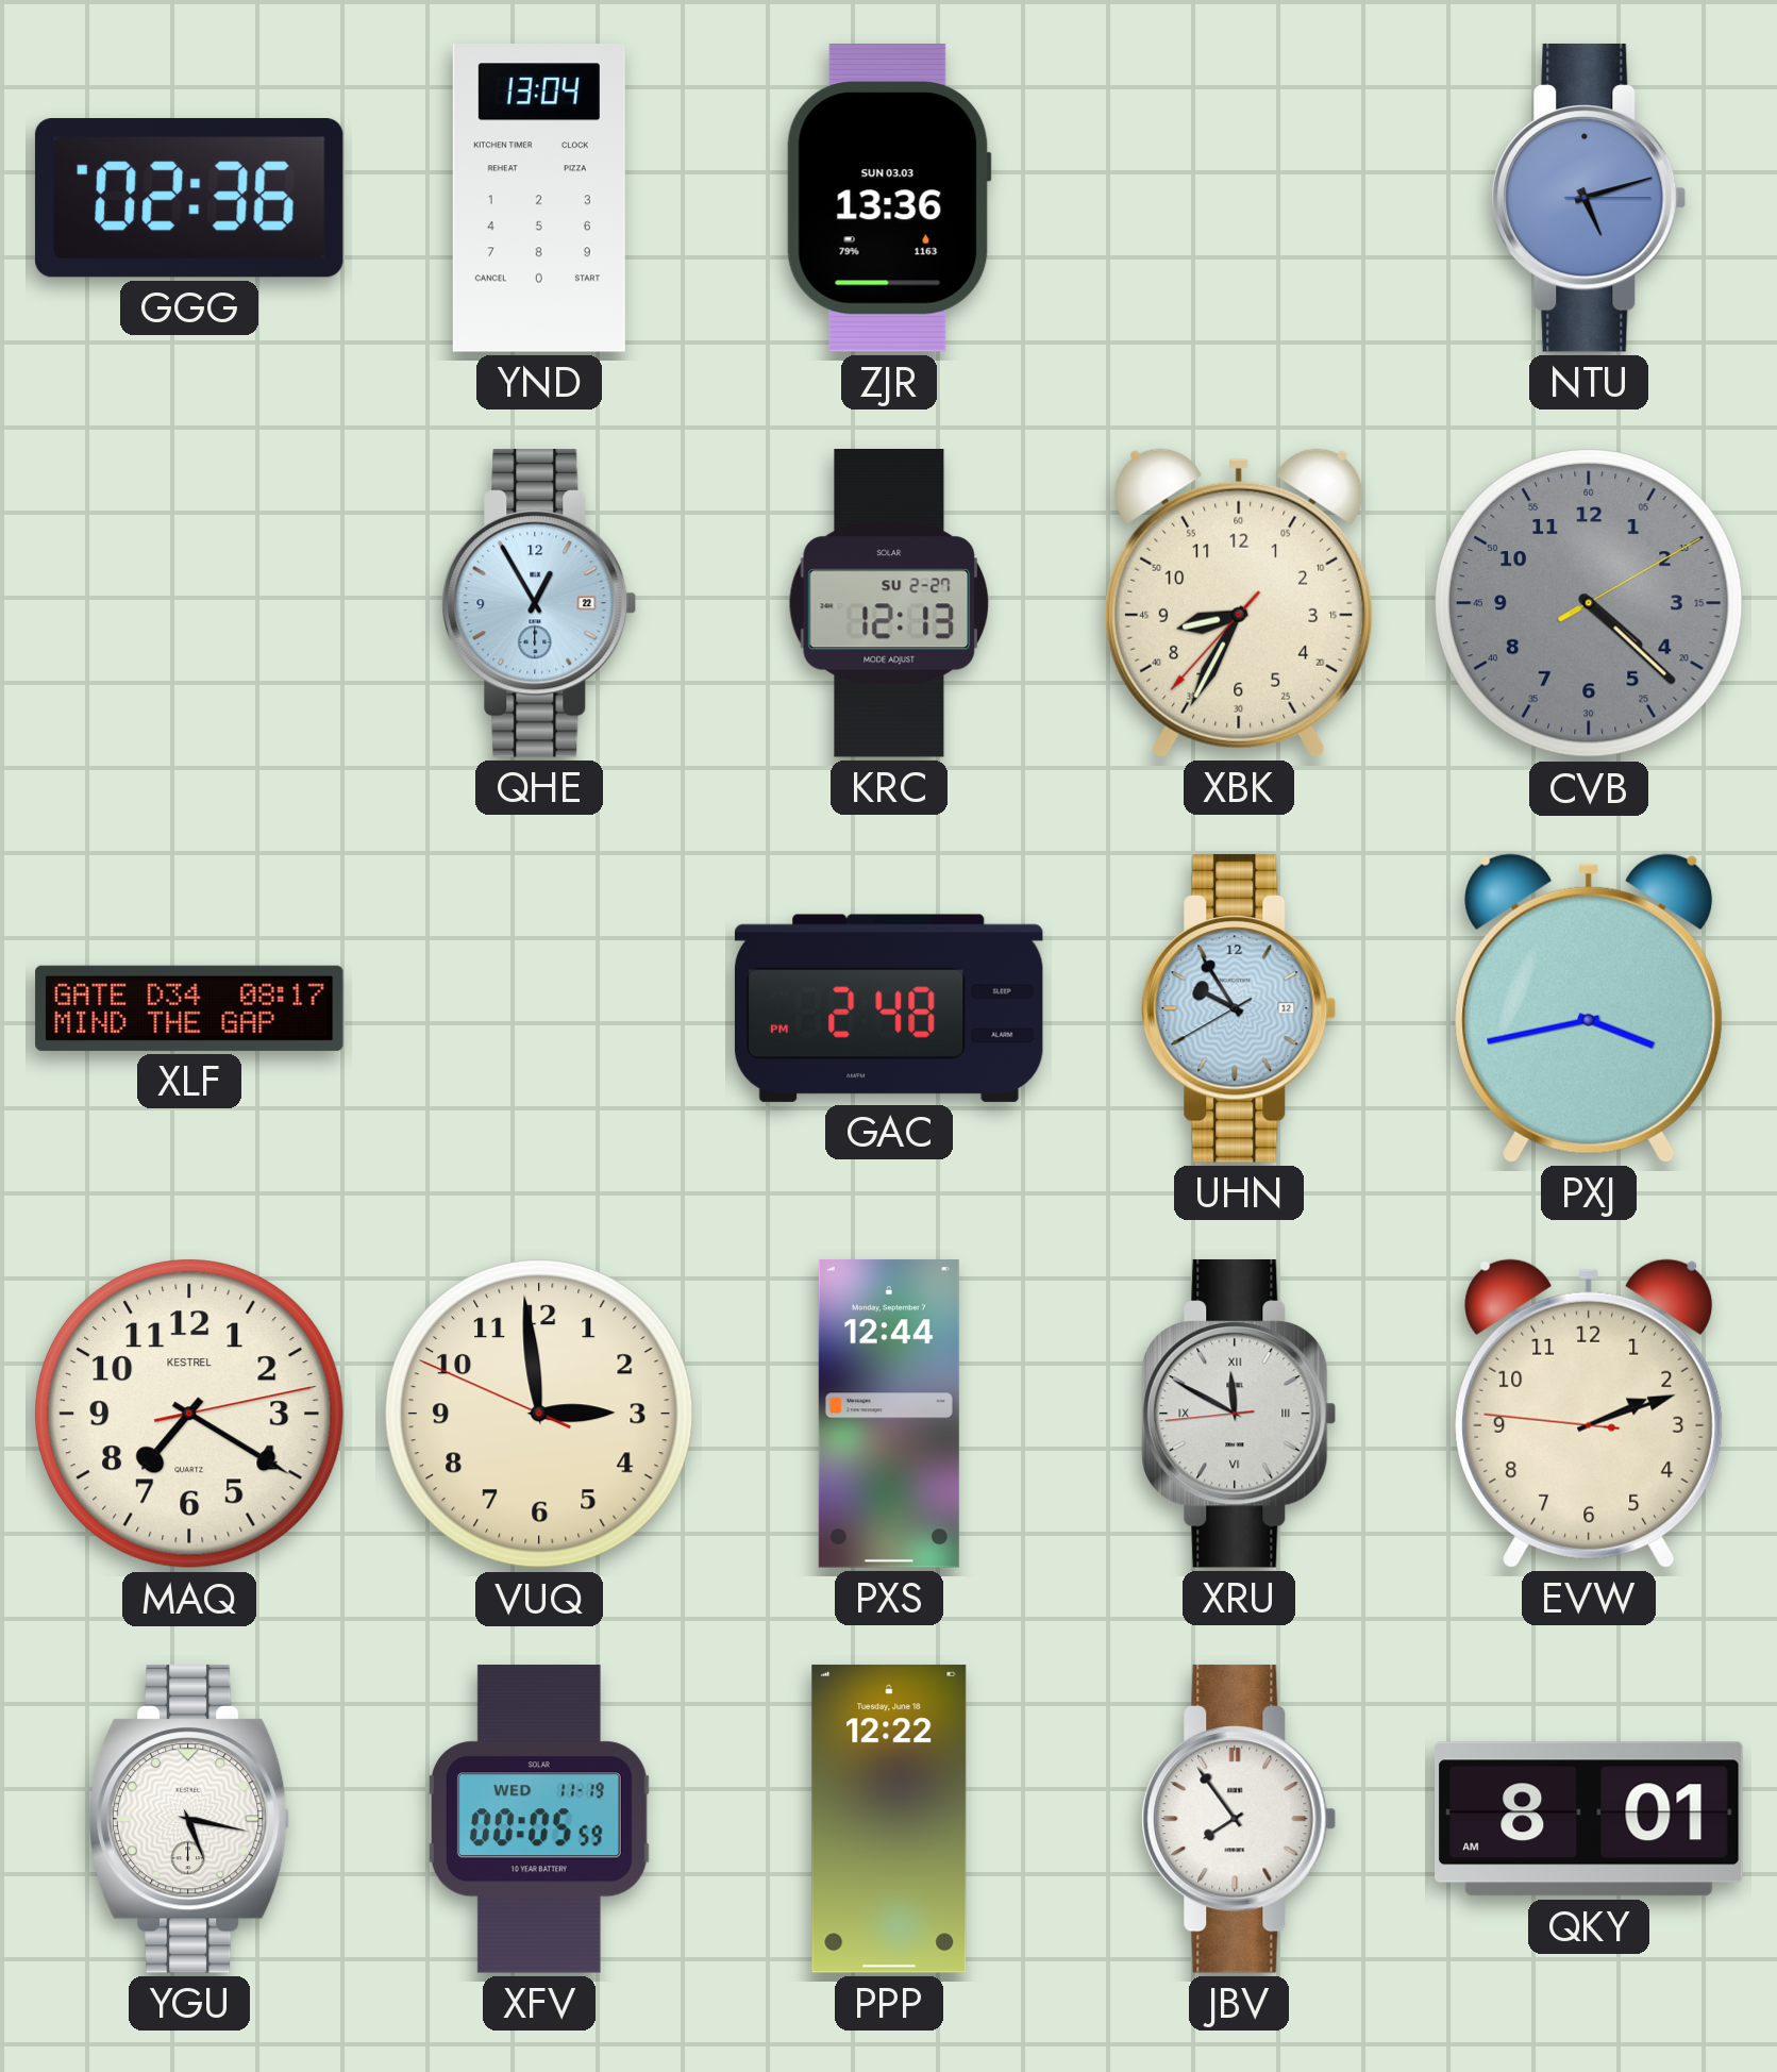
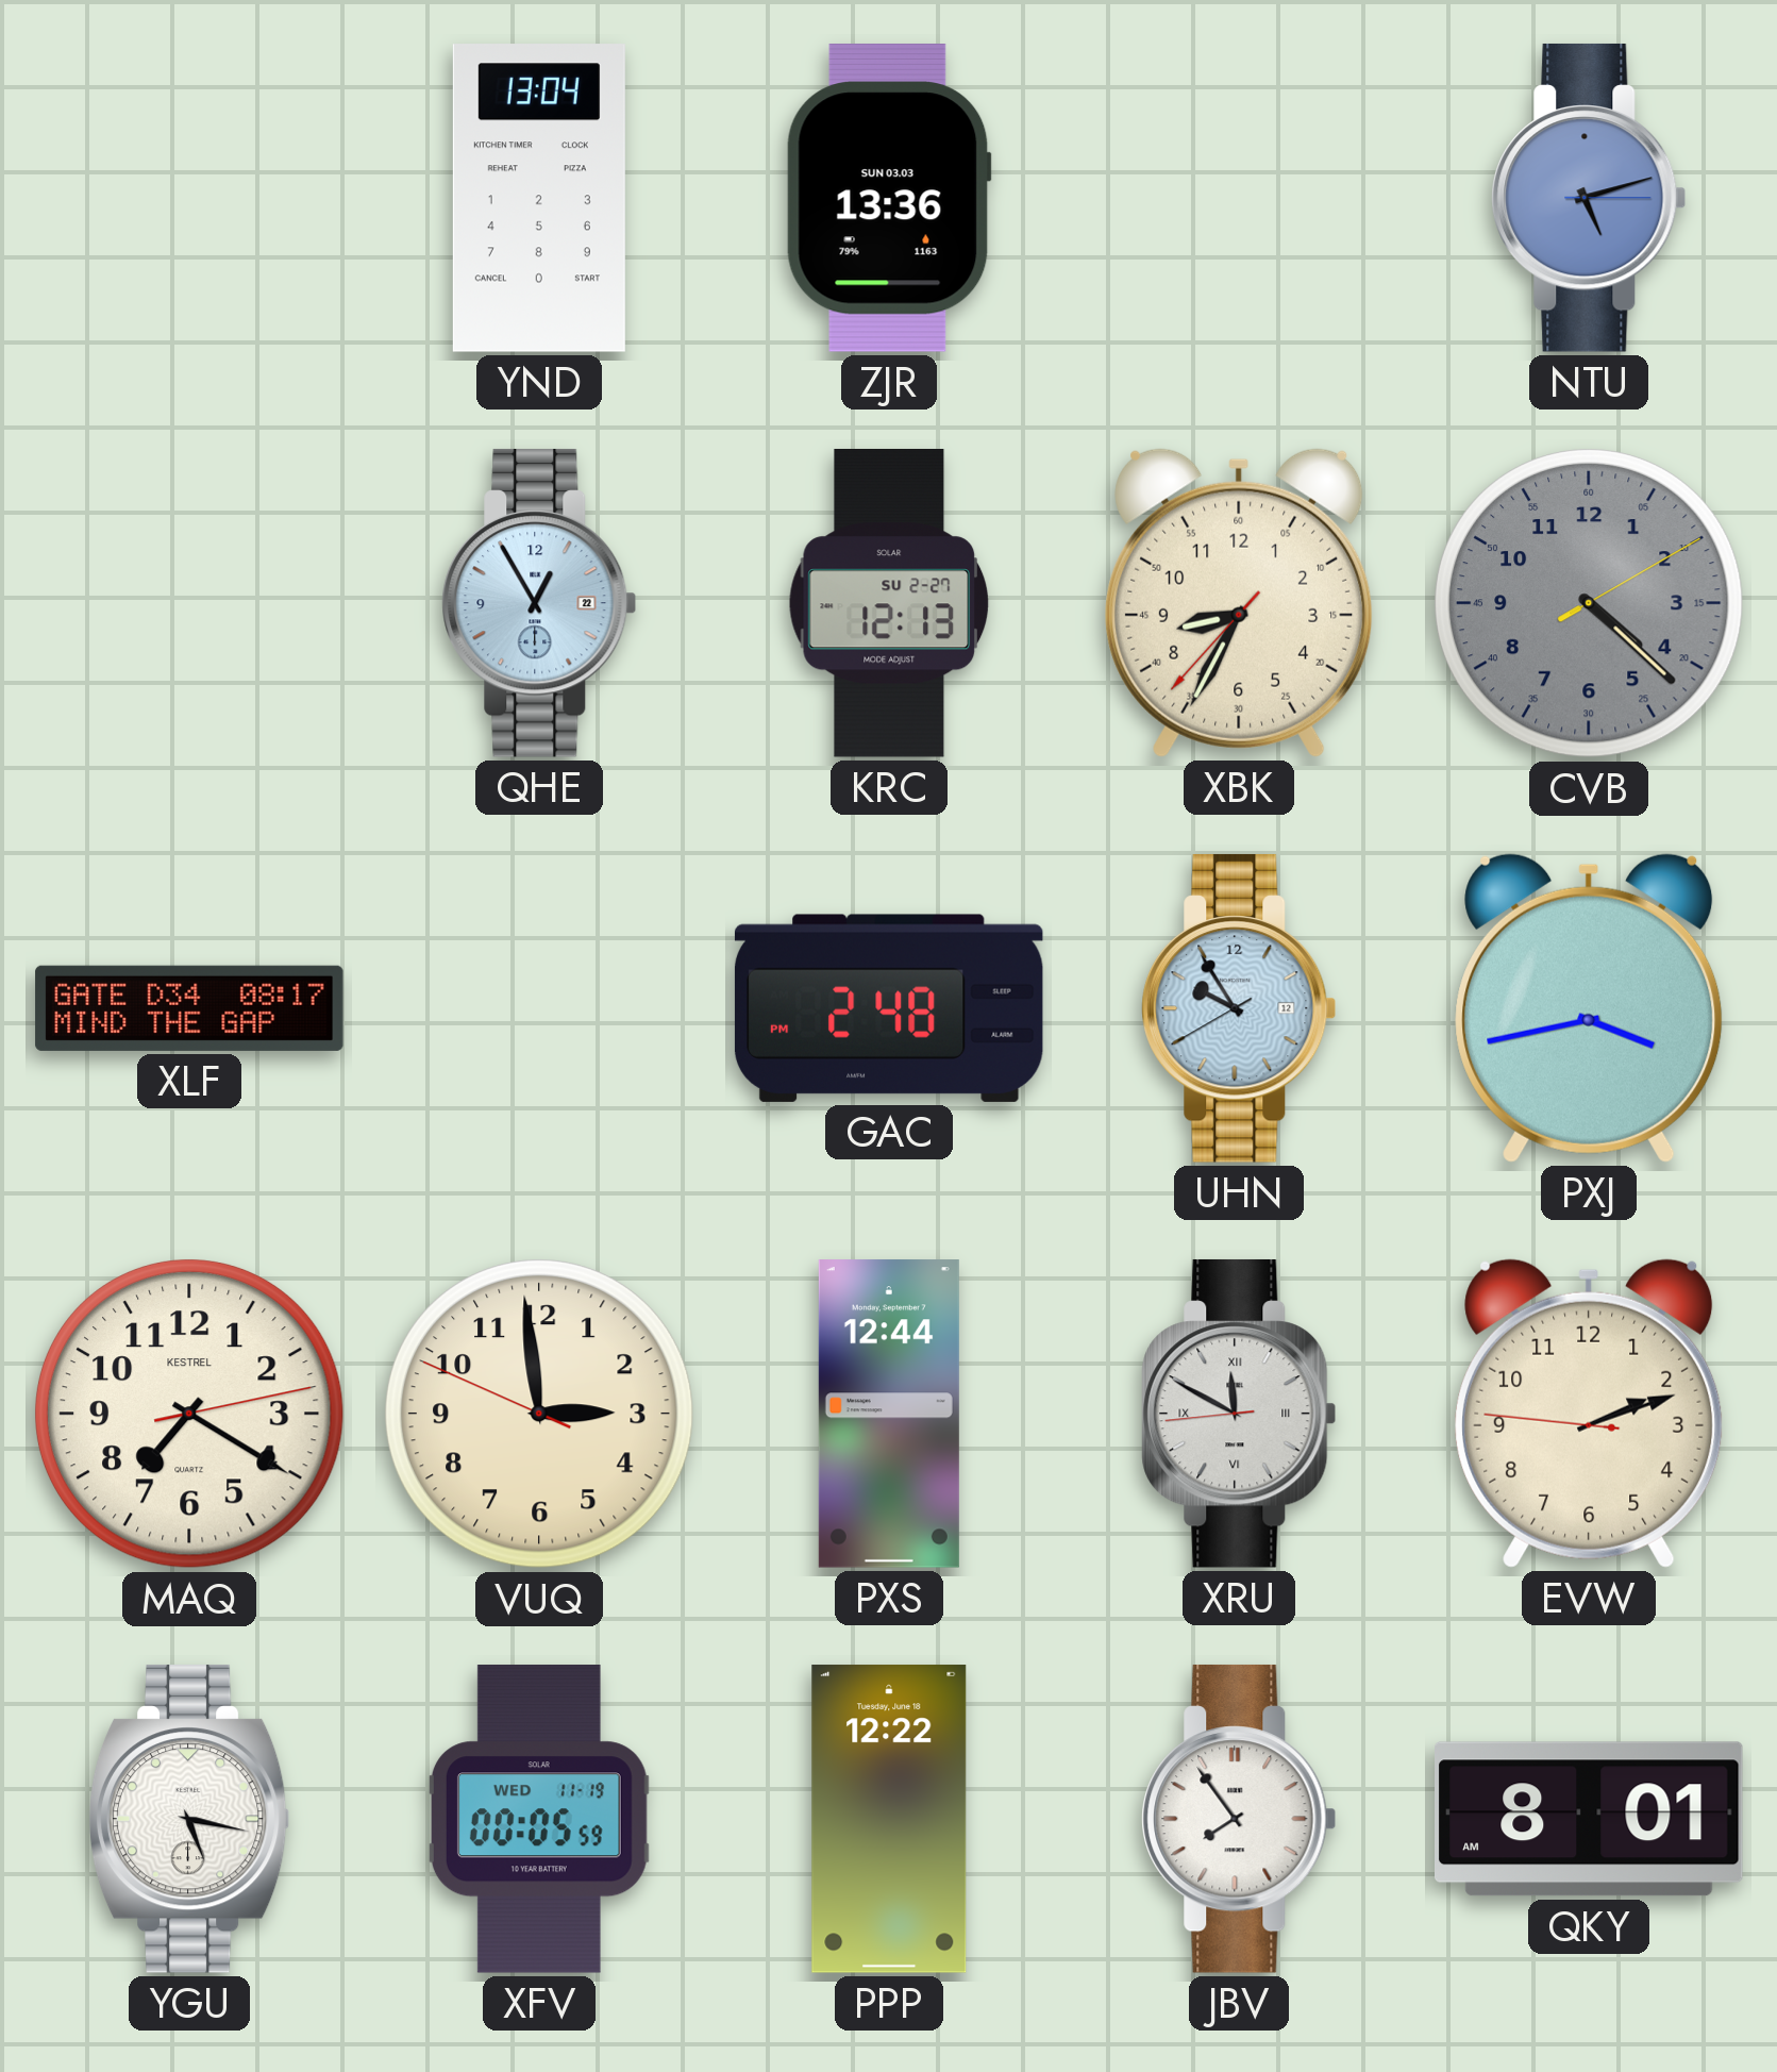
GGG: 02:36 -> none (189, 198)
